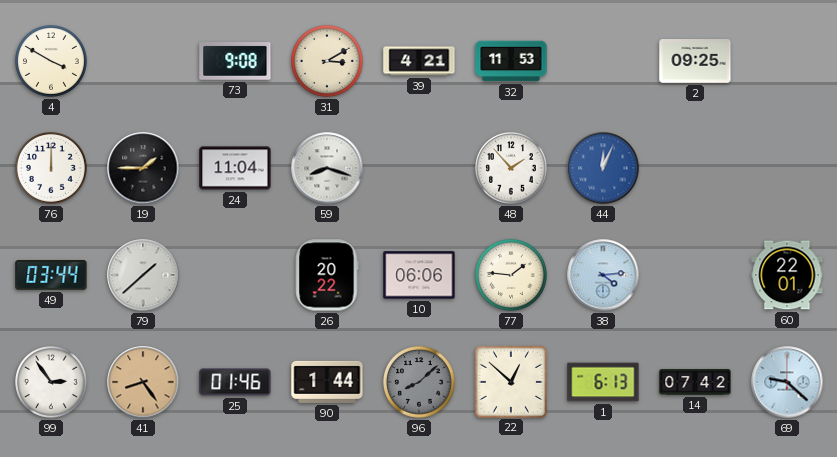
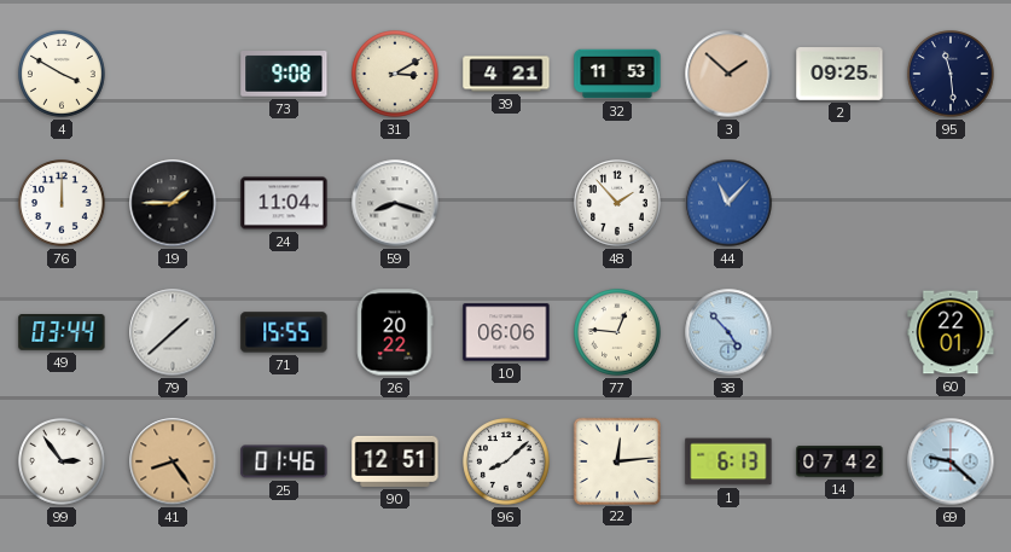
3: none -> 1:52 (728, 74)
95: none -> 11:29 (952, 75)
44: 12:04 -> 11:07 (728, 203)
71: none -> 15:55 (284, 332)
77: 1:46 -> 12:46 (618, 333)
38: 4:14 -> 4:53 (728, 332)
90: 1:44 -> 12:51 (395, 461)
96 dial: grey -> white (507, 463)
22: 12:52 -> 12:14 (616, 460)
